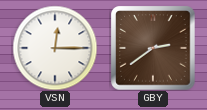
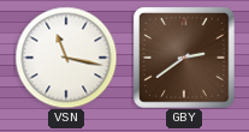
VSN: 12:15 -> 11:17 (66, 58)
